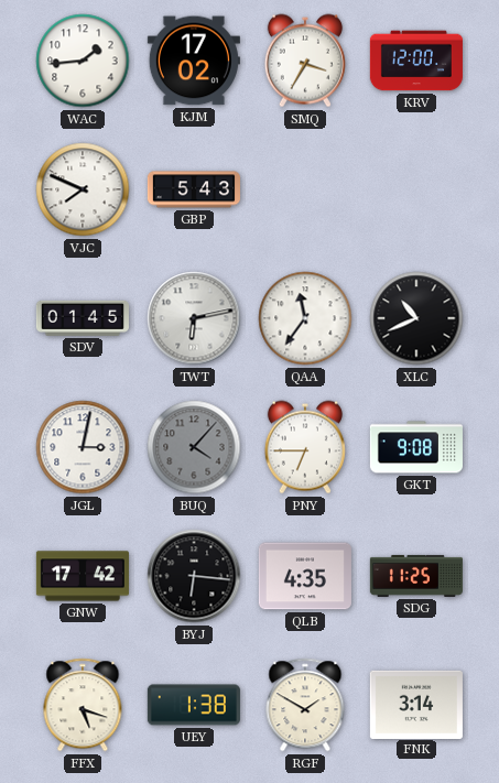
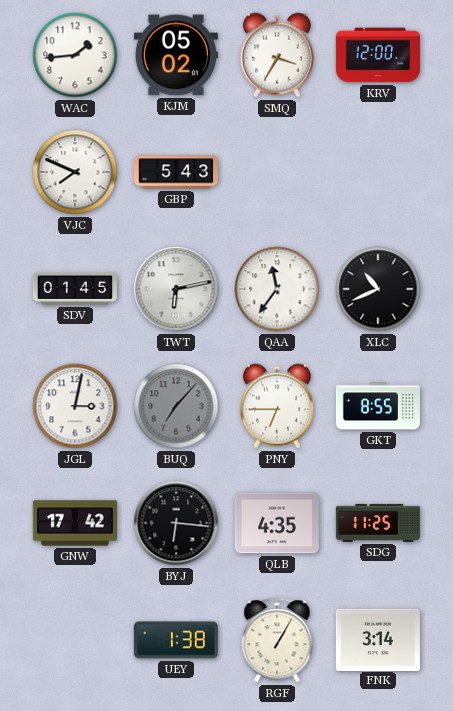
KJM: 17:02 -> 05:02 (176, 55)
BUQ: 4:07 -> 7:07 (176, 406)
GKT: 9:08 -> 8:55 (378, 406)
FFX: 5:18 -> none (83, 705)
RGF: 1:50 -> 1:05 (277, 640)
